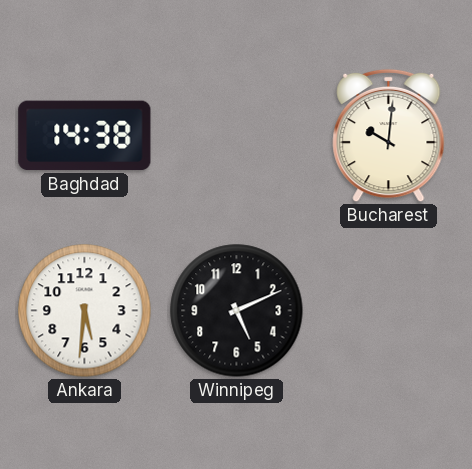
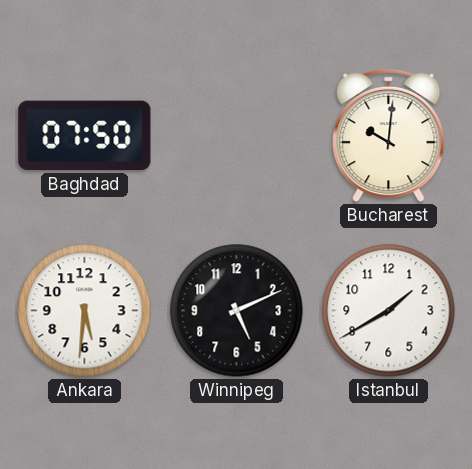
Baghdad: 14:38 -> 07:50 (85, 136)
Istanbul: none -> 1:40 (389, 311)
